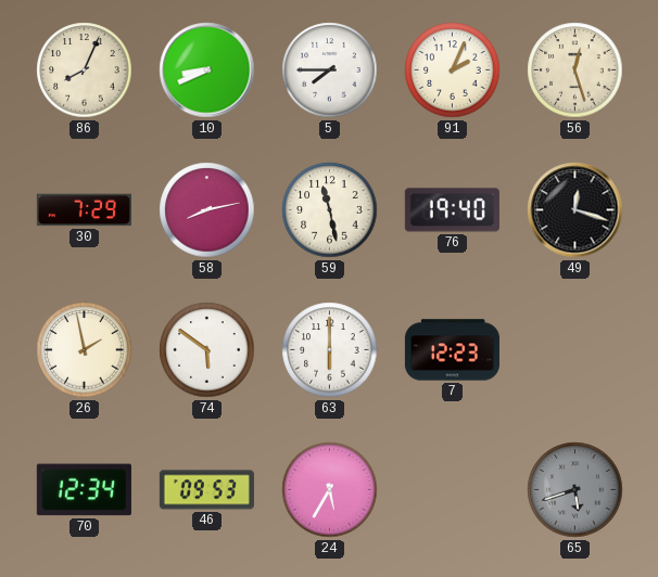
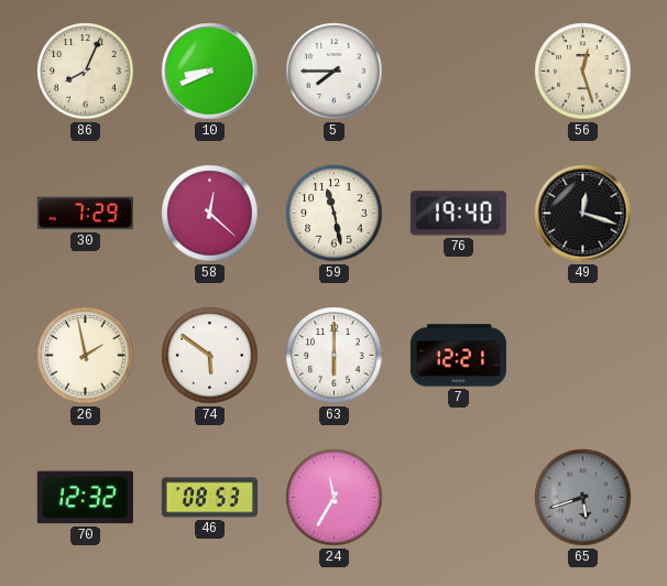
91: 2:04 -> none (453, 70)
58: 8:13 -> 12:22 (210, 214)
7: 12:23 -> 12:21 (458, 356)
70: 12:34 -> 12:32 (85, 498)
46: 09:53 -> 08:53 (209, 498)
24: 5:35 -> 11:35 (335, 498)
